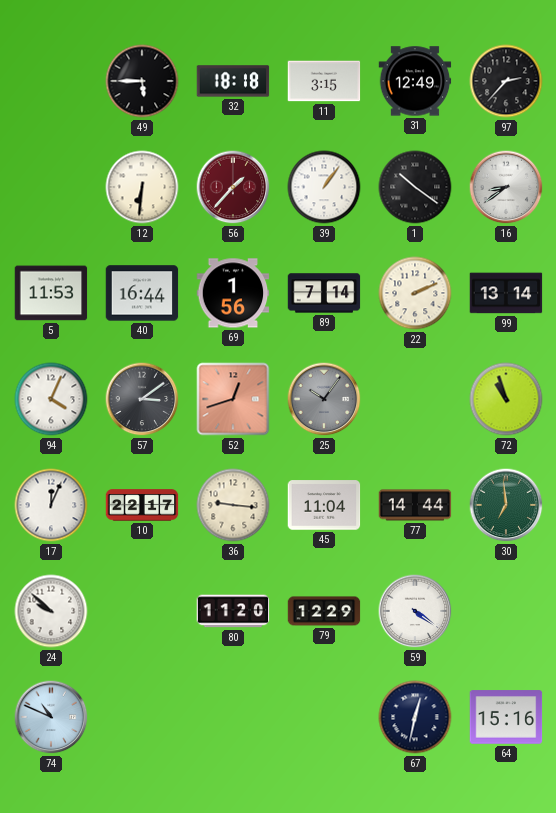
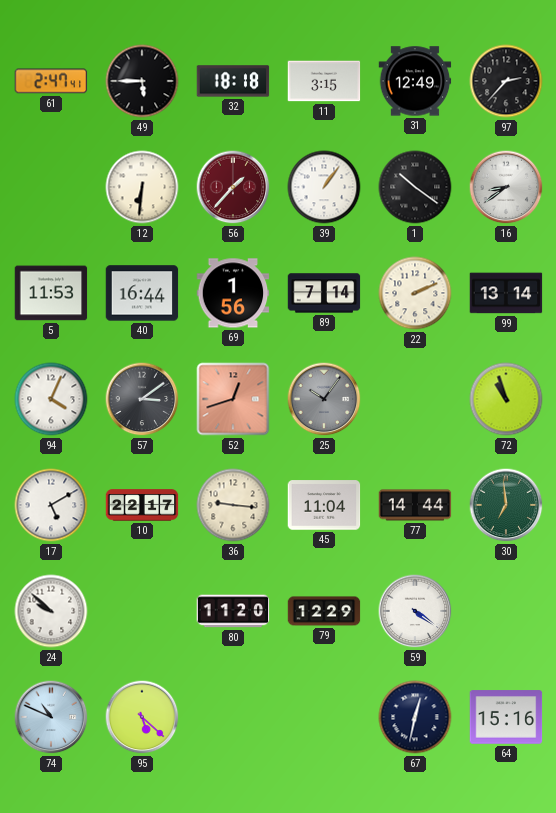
61: none -> 2:47 (51, 81)
17: 12:04 -> 5:10 (51, 505)
95: none -> 5:22 (142, 717)
